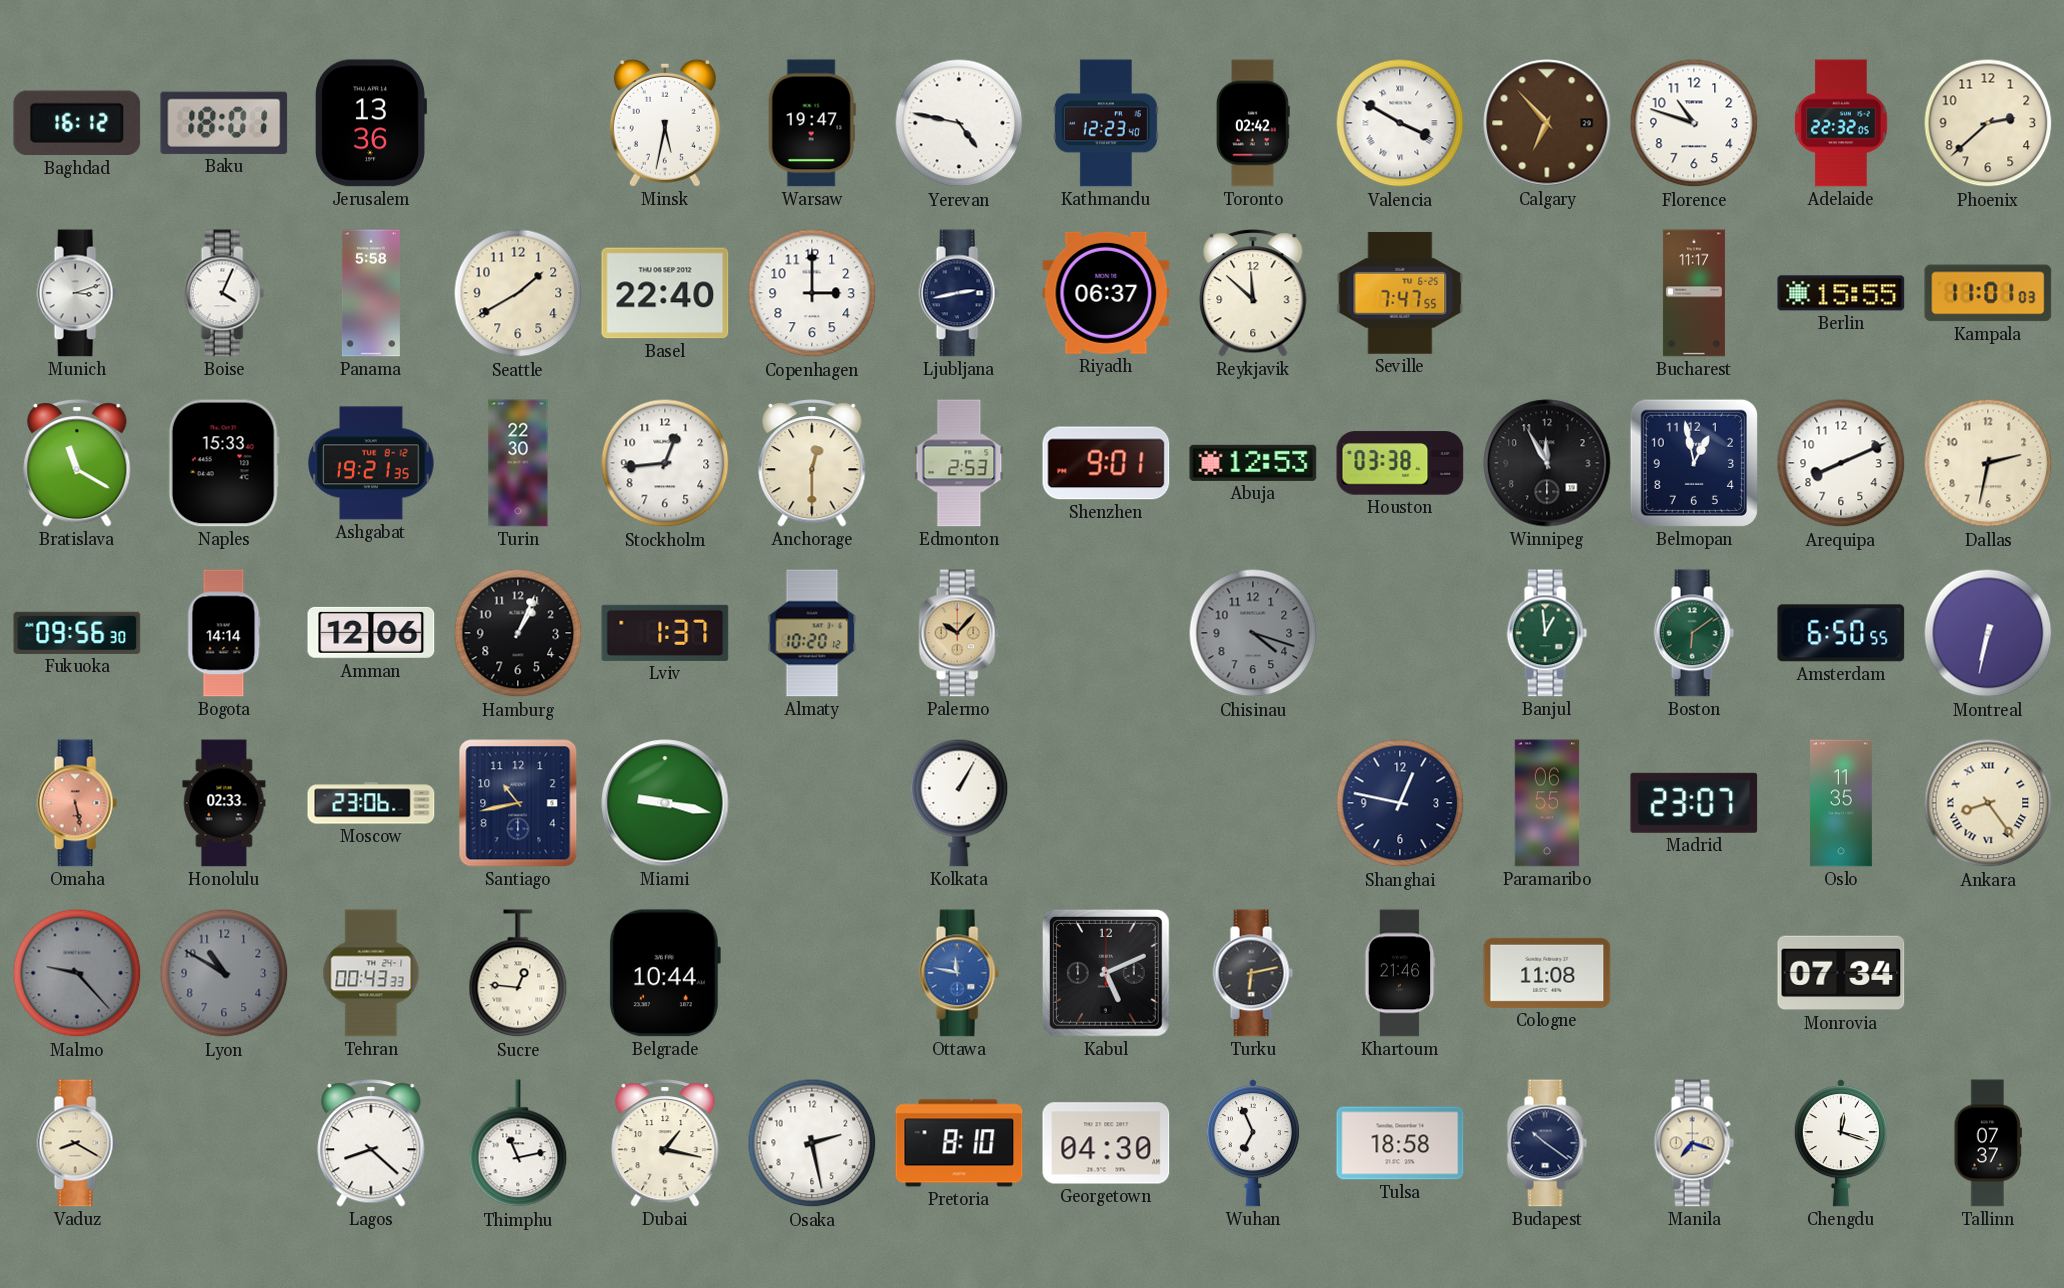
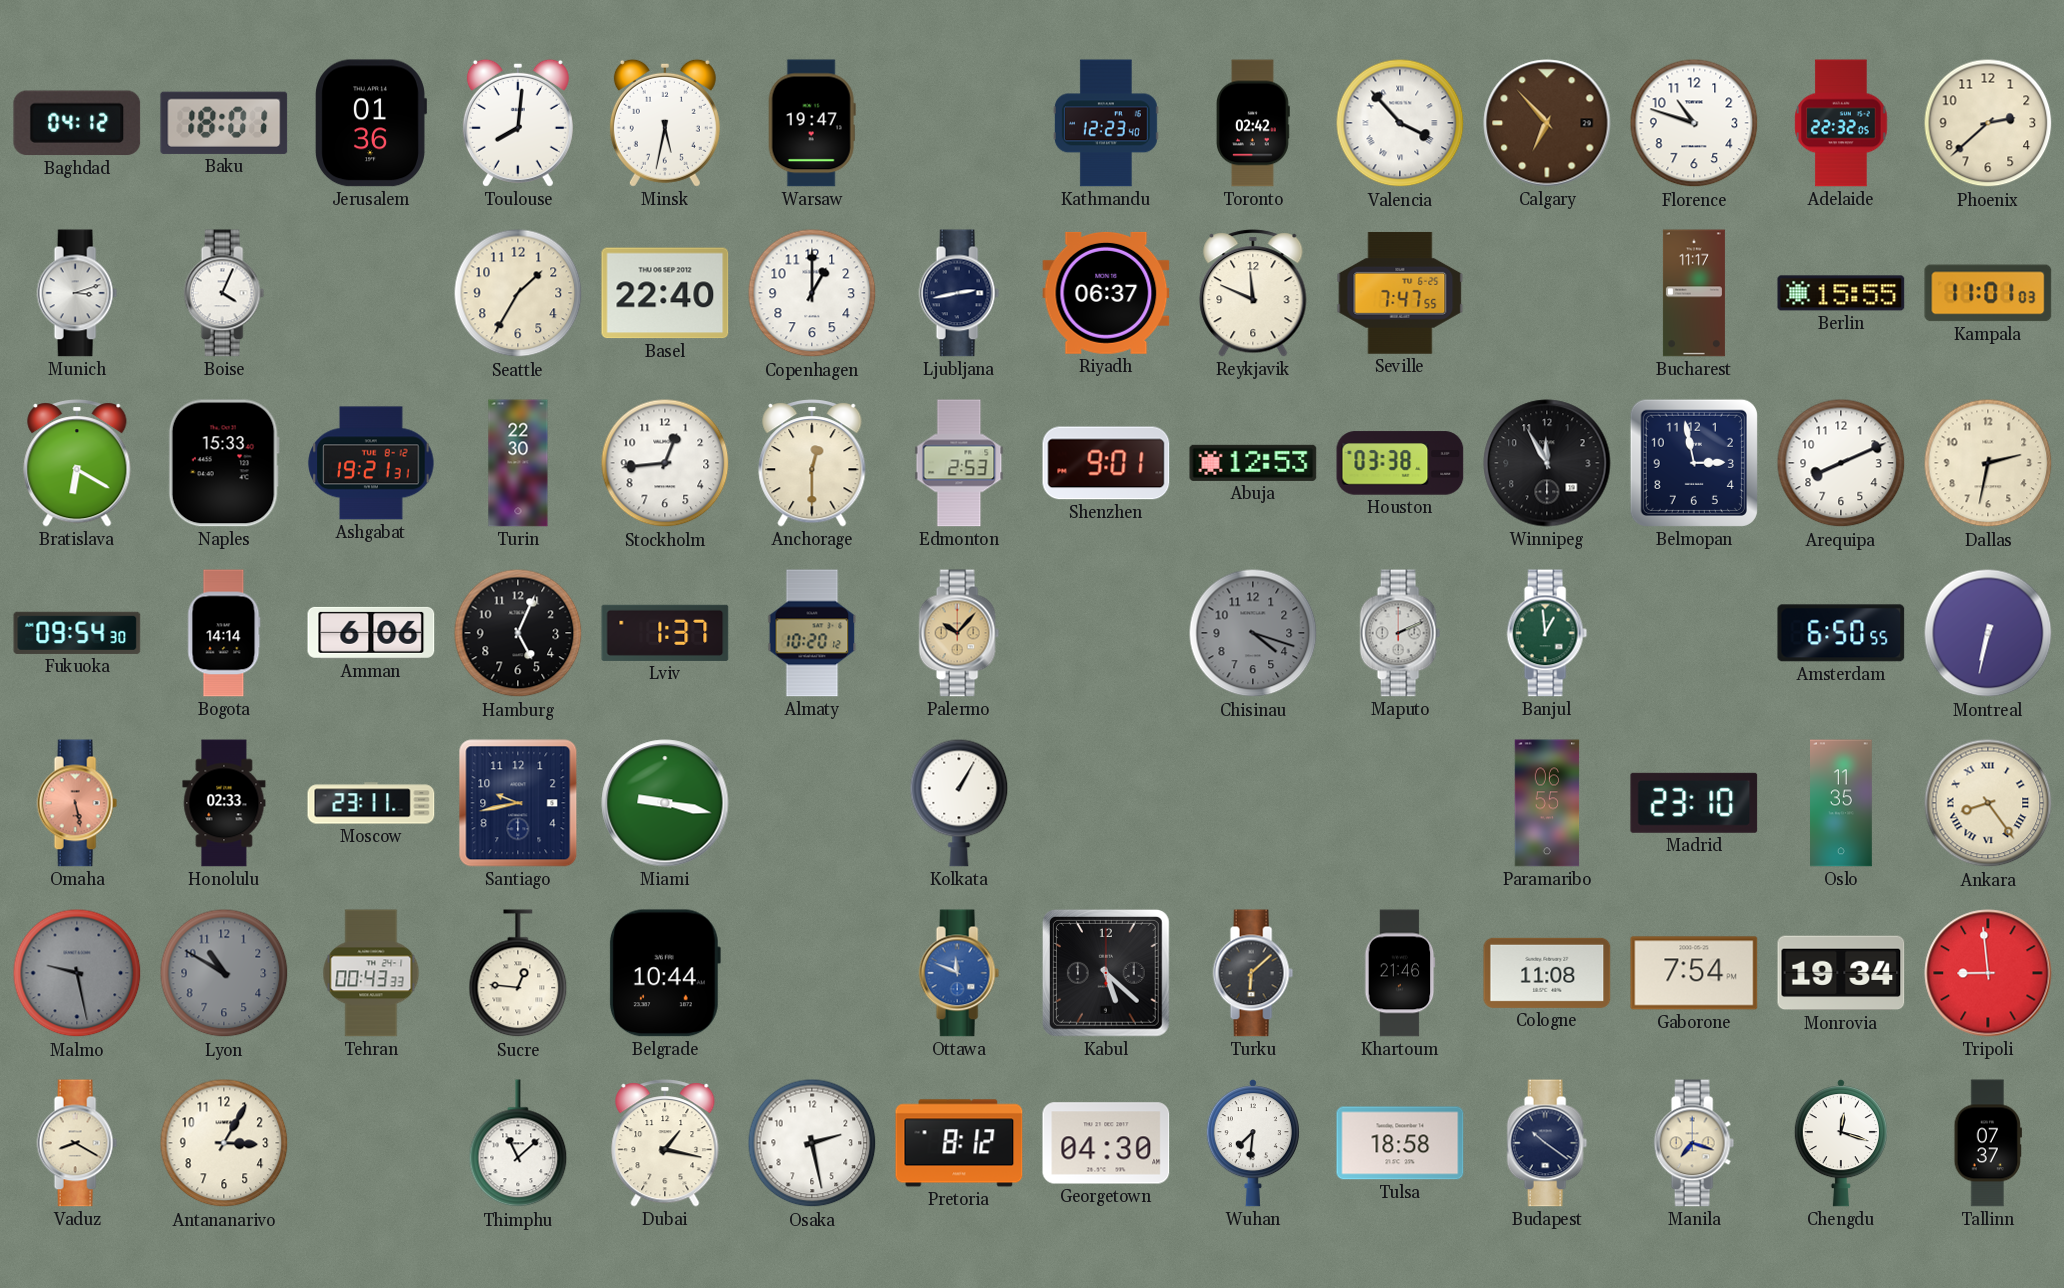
Baghdad: 16:12 -> 04:12 (77, 123)
Jerusalem: 13:36 -> 01:36 (371, 123)
Toulouse: none -> 8:01 (518, 123)
Yerevan: 4:47 -> none (959, 123)
Valencia: 3:50 -> 3:53 (1400, 123)
Panama: 5:58 -> none (371, 293)
Seattle: 1:40 -> 1:35 (518, 293)
Copenhagen: 3:00 -> 1:00 (812, 293)
Reykjavik: 11:52 -> 11:49 (1253, 293)
Bratislava: 11:20 -> 6:20 (77, 463)
Ashgabat: 19:21:35 -> 19:21:31 (371, 463)
Belmopan: 12:58 -> 2:58 (1694, 463)
Fukuoka: 09:56 -> 09:54 (77, 633)
Amman: 12:06 -> 6:06 (371, 633)
Hamburg: 1:04 -> 5:04 (518, 633)
Maputo: none -> 2:11 (1400, 633)
Boston: 6:09 -> none (1694, 633)
Moscow: 23:06 -> 23:11 (371, 803)
Santiago: 10:43 -> 9:43 (518, 803)
Shanghai: 12:47 -> none (1400, 803)
Madrid: 23:07 -> 23:10 (1694, 803)
Malmo: 9:23 -> 9:28 (77, 973)
Ottawa: 11:47 -> 11:49 (959, 973)
Kabul: 5:11 -> 5:22 (1106, 973)
Turku: 6:13 -> 6:08 (1253, 973)
Gaborone: none -> 7:54 (1694, 973)
Monrovia: 07:34 -> 19:34 (1841, 973)
Tripoli: none -> 8:59 (1988, 973)
Antananarivo: none -> 3:05 (224, 1143)
Lagos: 8:22 -> none (371, 1143)
Thimphu: 11:13 -> 11:08 (518, 1144)
Pretoria: 8:10 -> 8:12 (959, 1143)
Wuhan: 6:56 -> 7:31 (1253, 1143)
